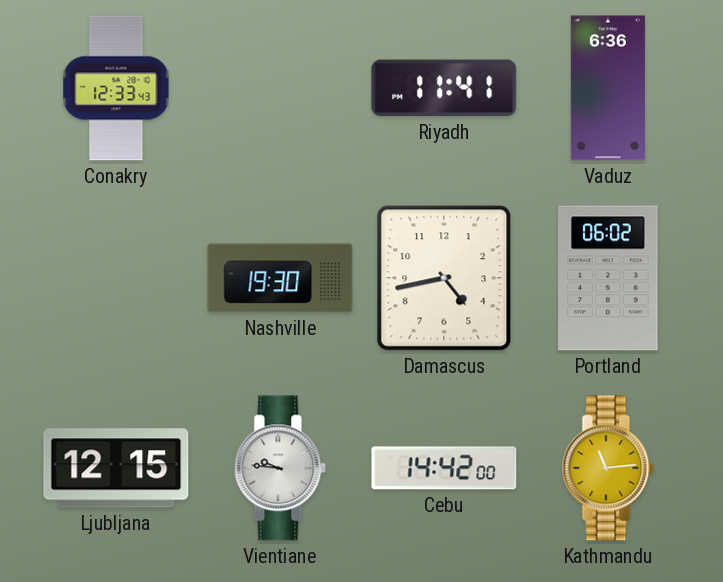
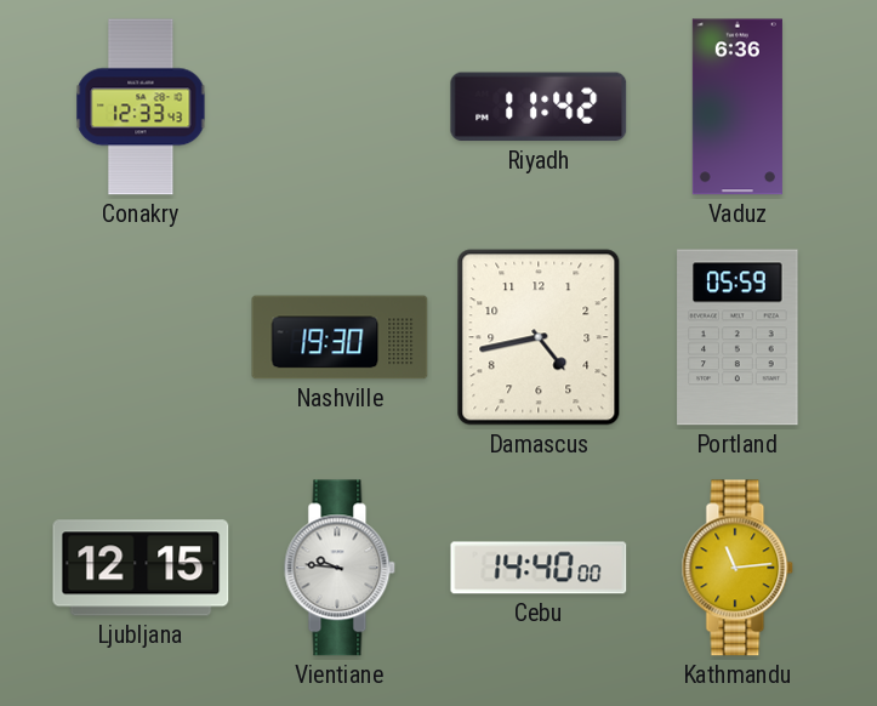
Riyadh: 11:41 -> 11:42 (539, 107)
Portland: 06:02 -> 05:59 (738, 337)
Cebu: 14:42 -> 14:40 (539, 568)
